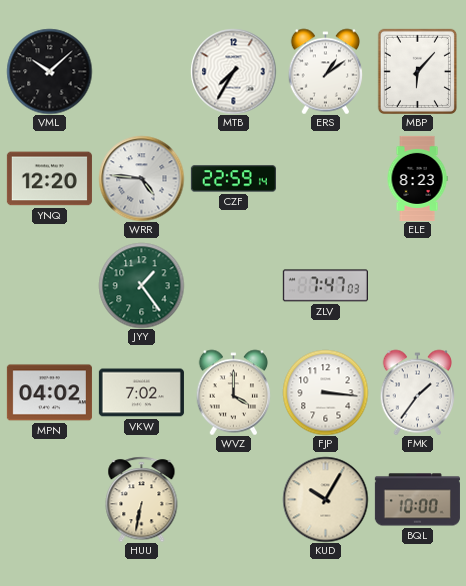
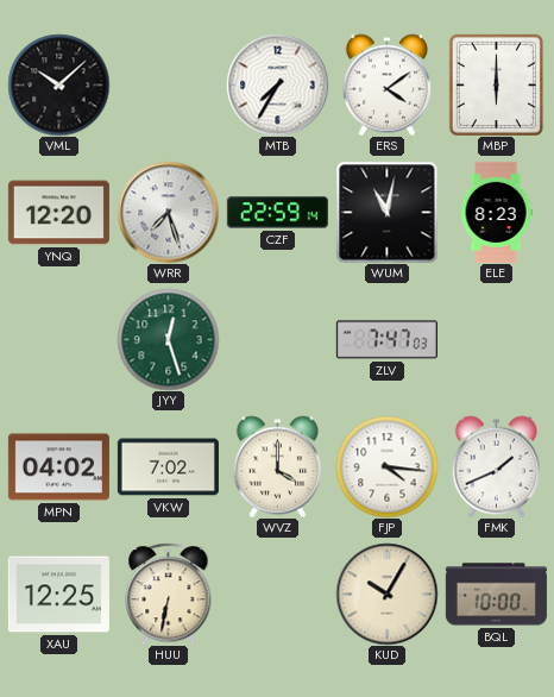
ERS: 1:09 -> 4:09 (388, 84)
MBP: 6:07 -> 6:00 (496, 84)
WRR: 4:46 -> 7:27 (168, 212)
WUM: none -> 11:02 (386, 212)
JYY: 1:24 -> 12:27 (168, 339)
FJP: 3:16 -> 4:16 (386, 466)
FMK: 1:36 -> 1:41 (497, 466)
XAU: none -> 12:25 (58, 595)
